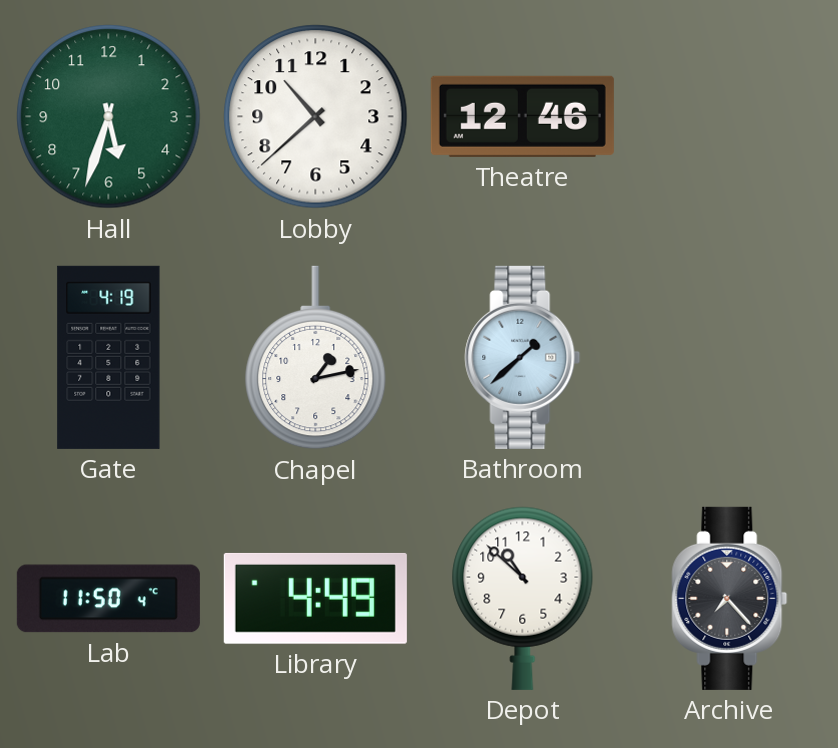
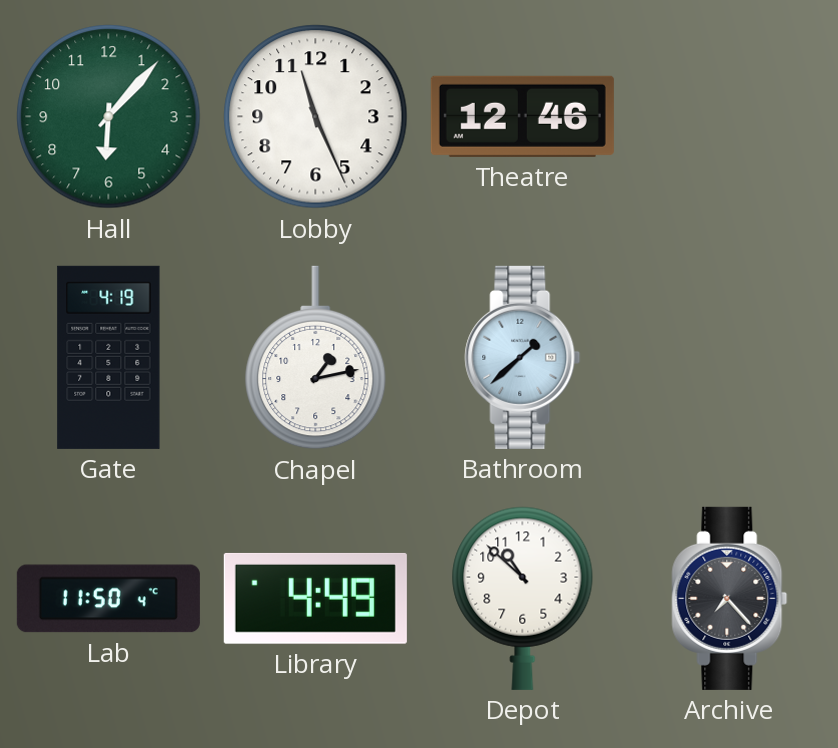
Hall: 5:33 -> 6:07 (109, 117)
Lobby: 10:38 -> 11:26 (316, 117)
